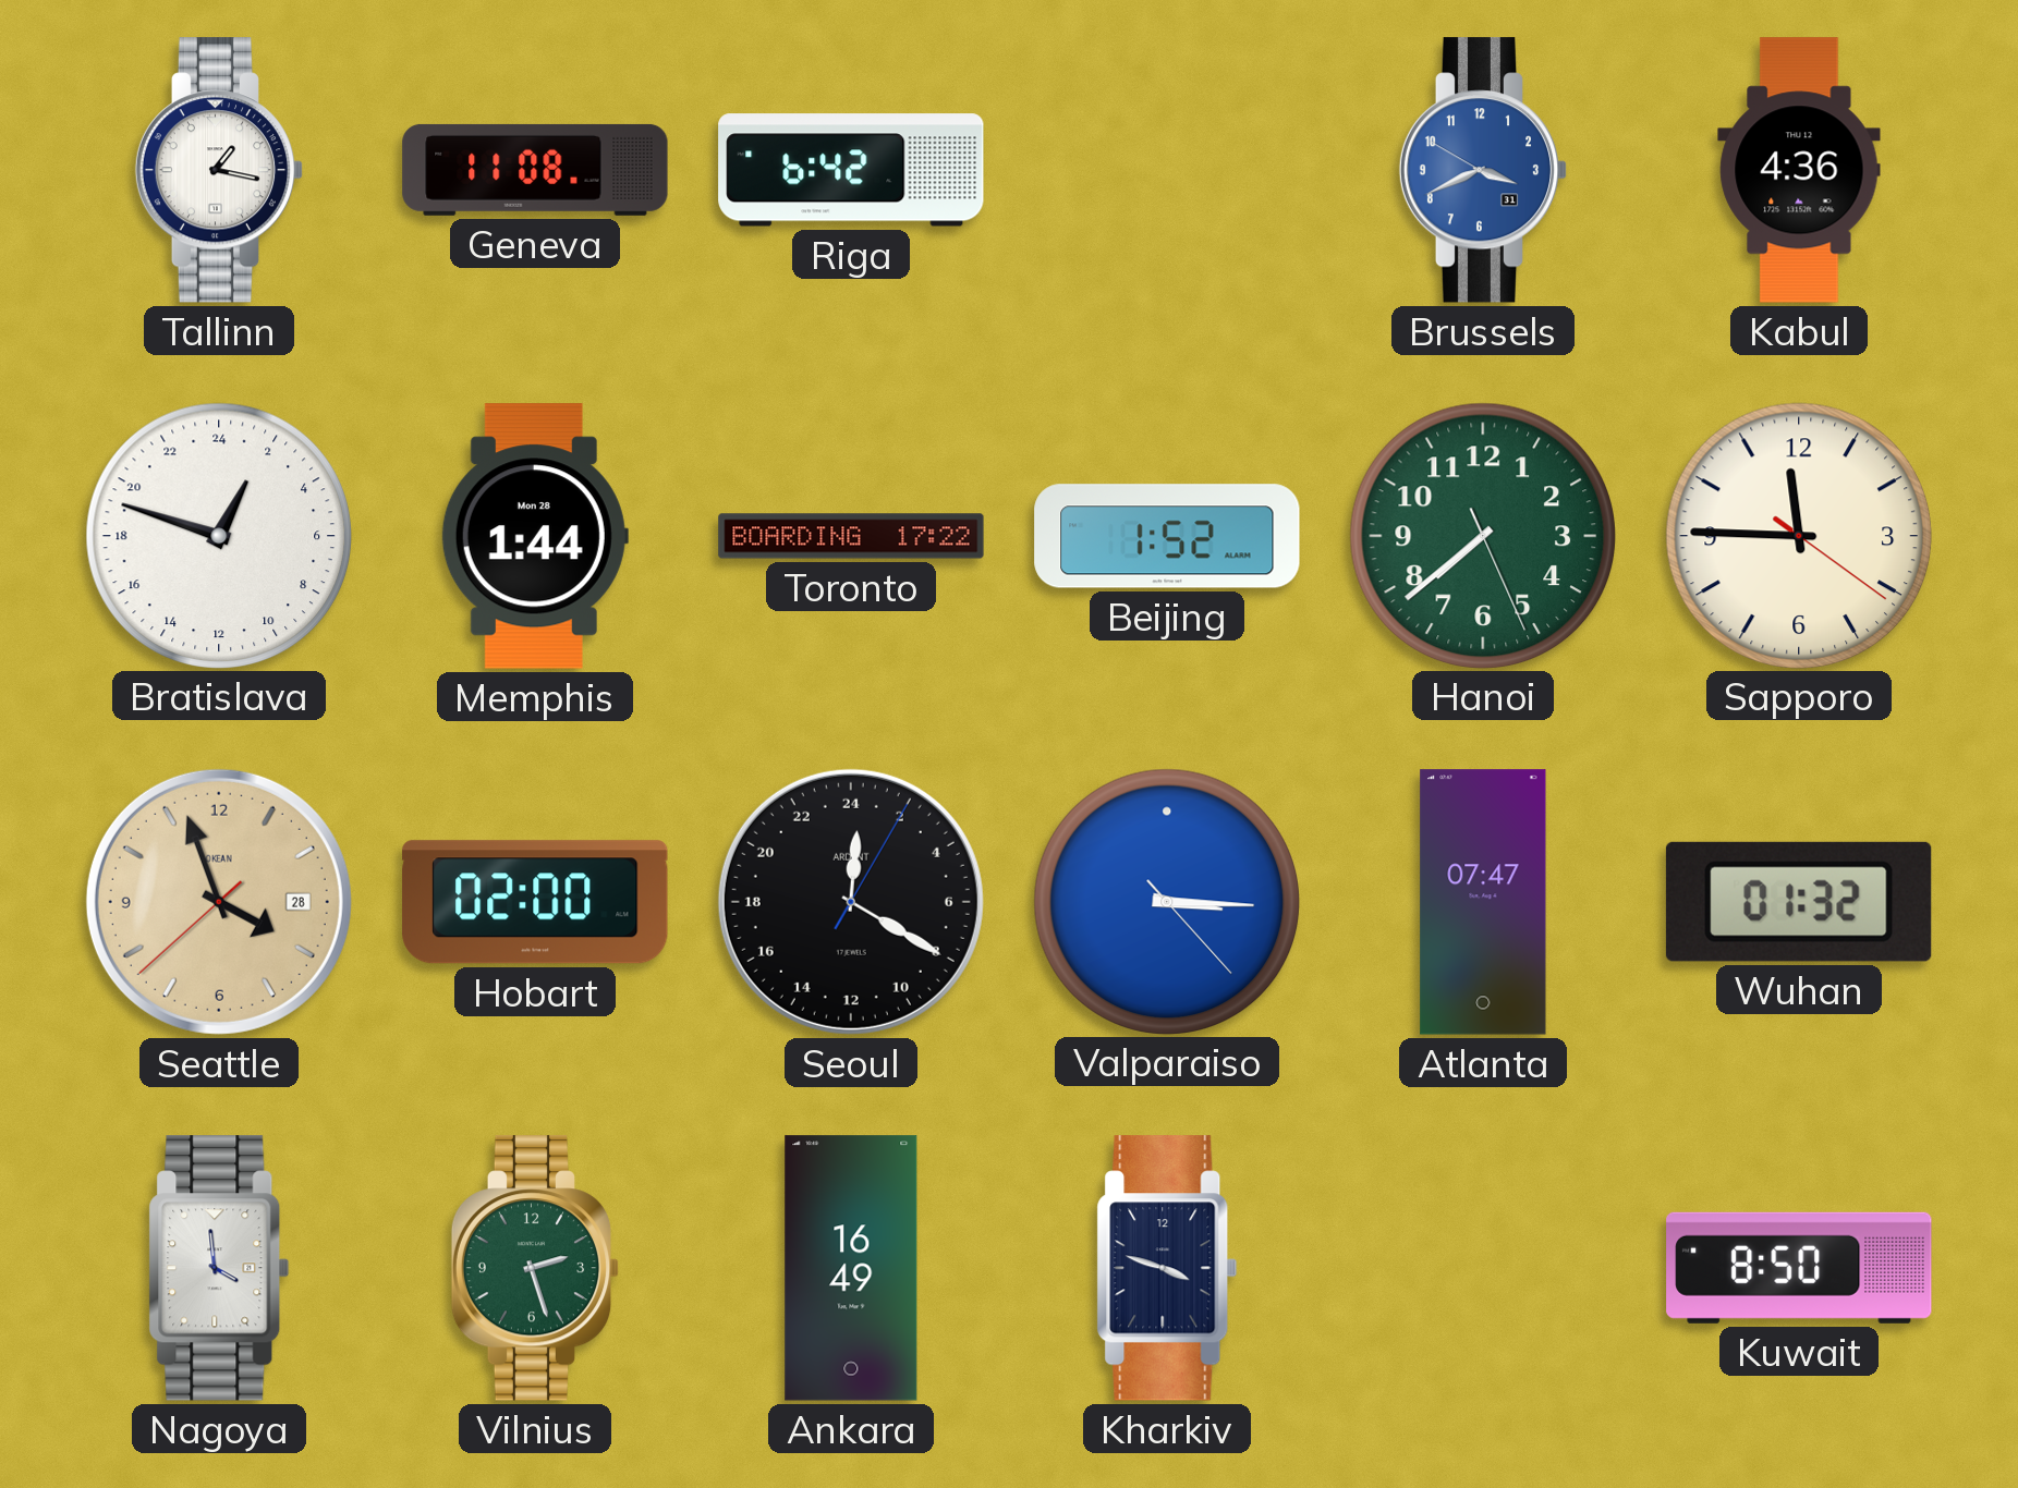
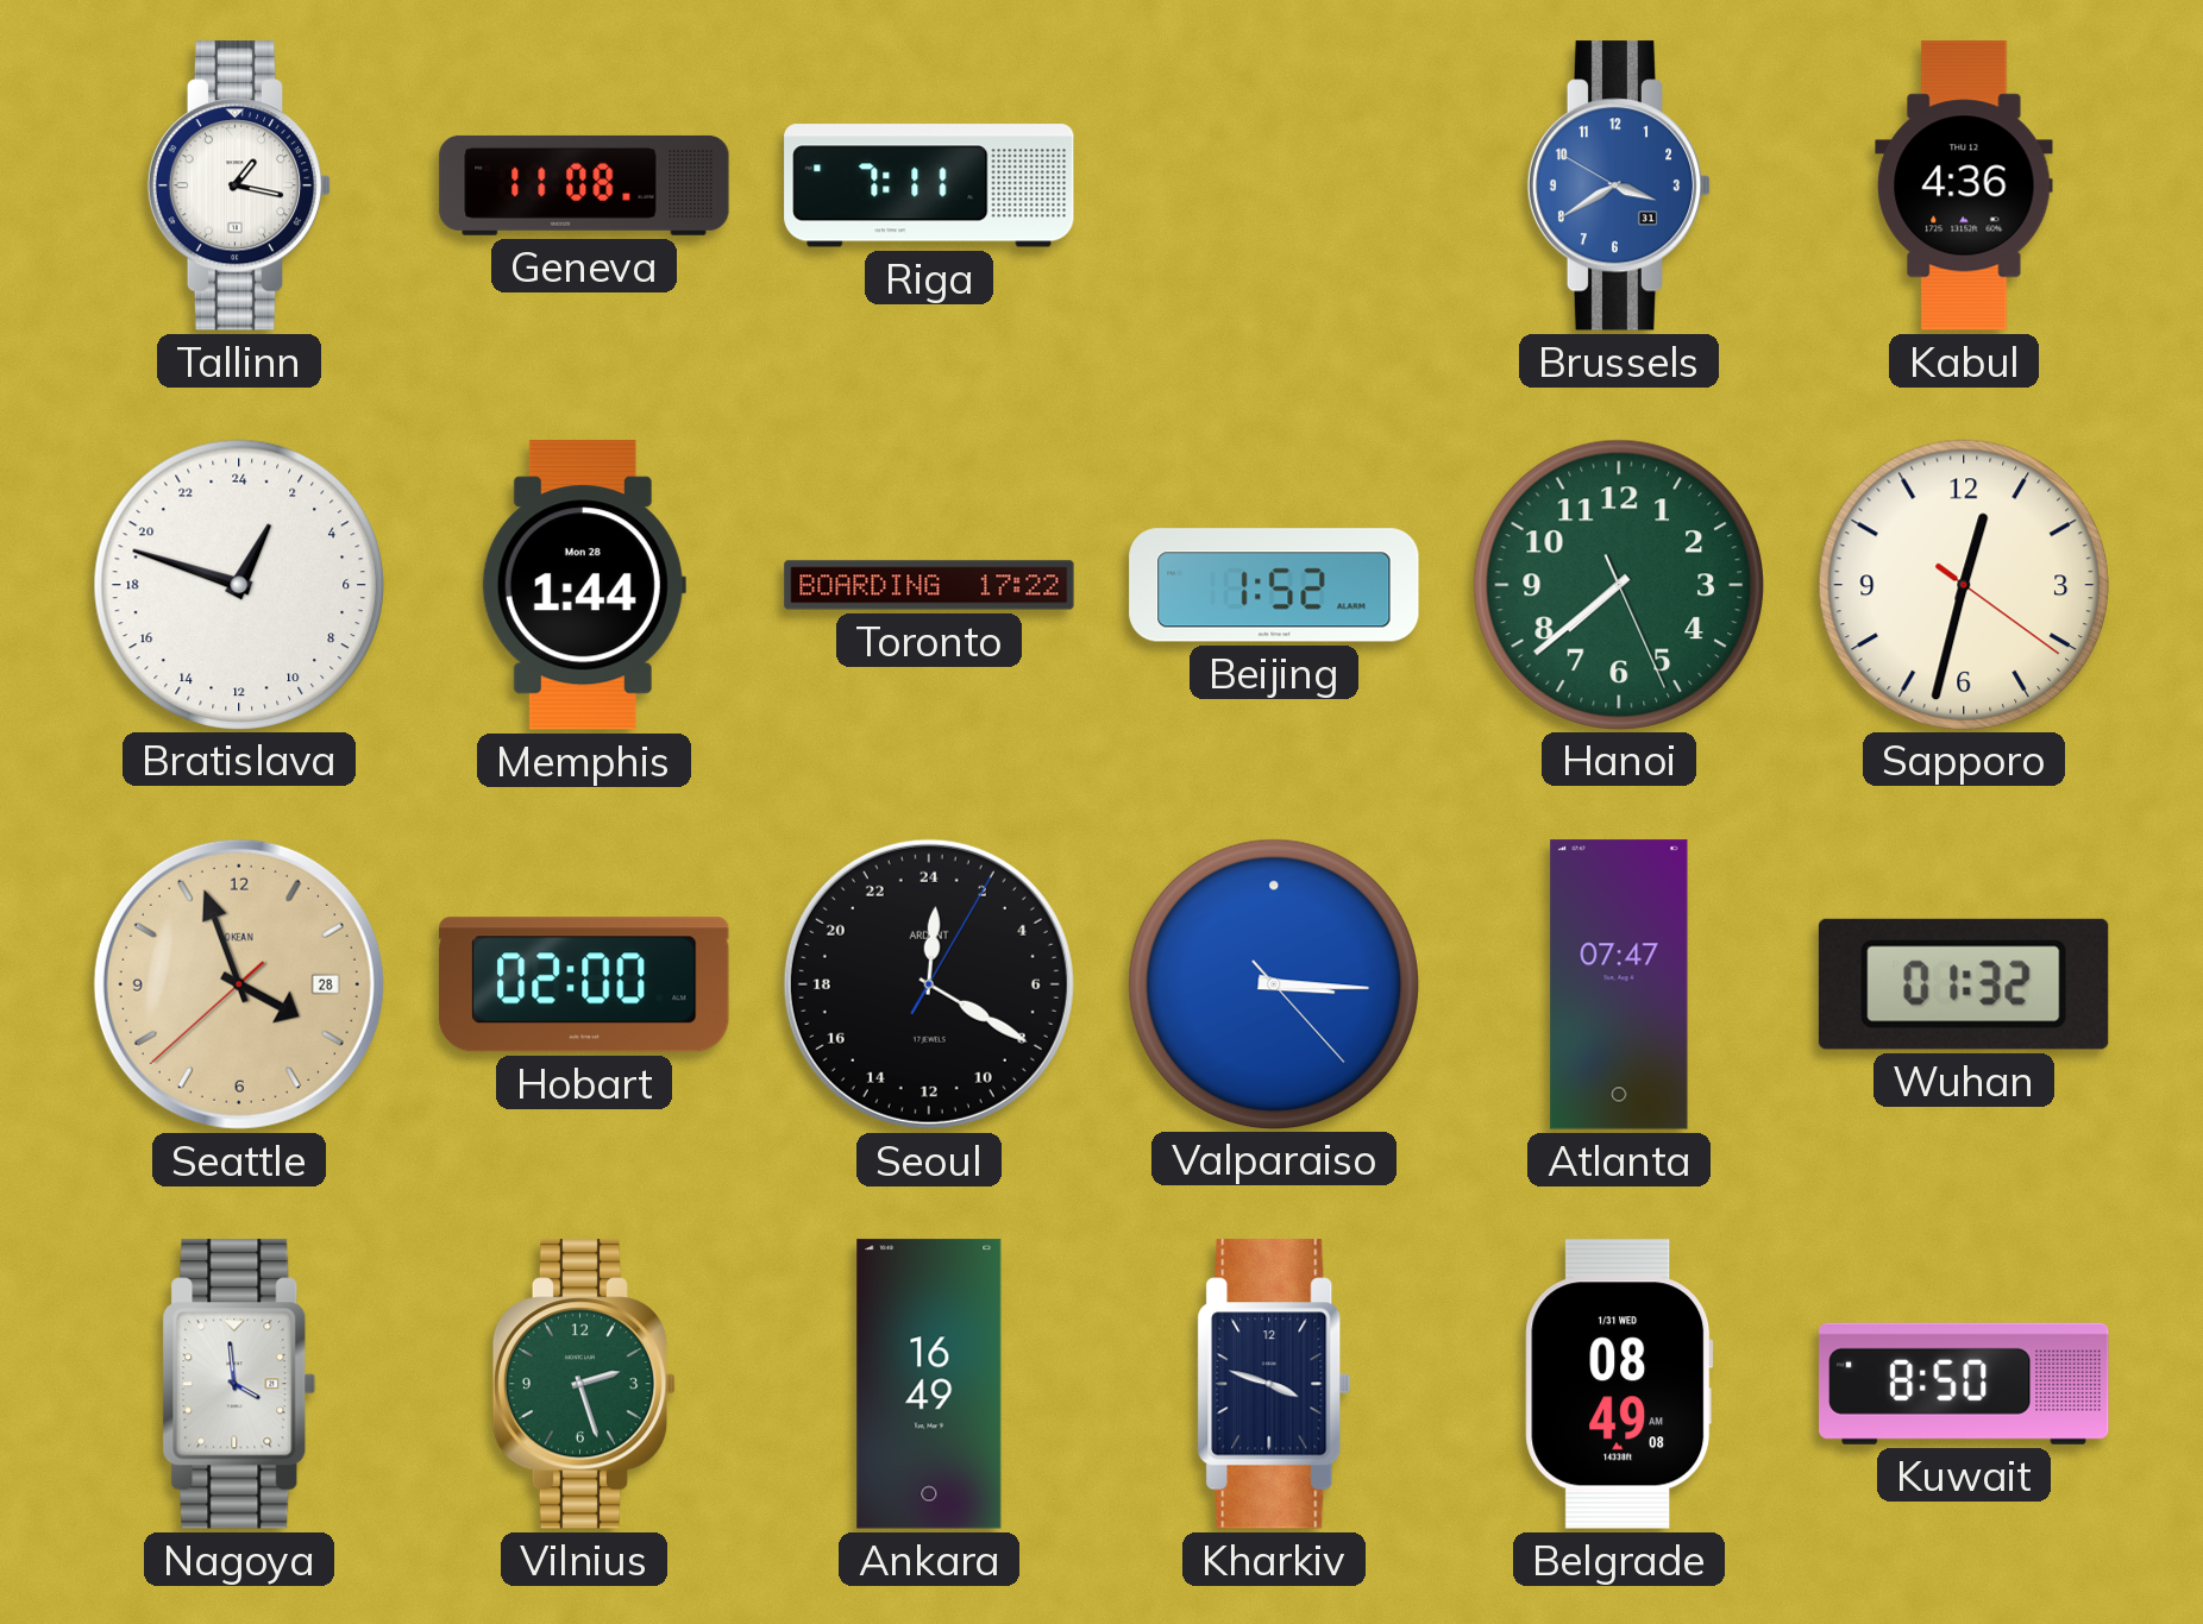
Riga: 6:42 -> 7:11 (929, 185)
Brussels: 3:40 -> 3:39 (1619, 185)
Sapporo: 11:45 -> 12:32 (1963, 584)
Belgrade: none -> 08:49 (1619, 1384)
